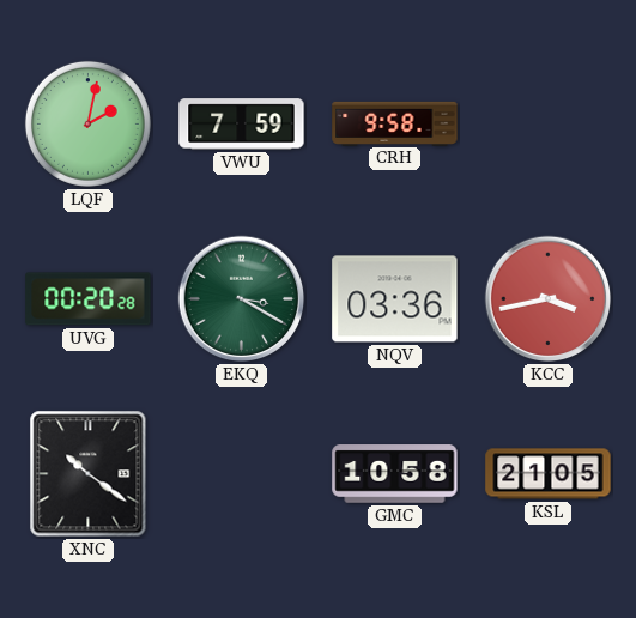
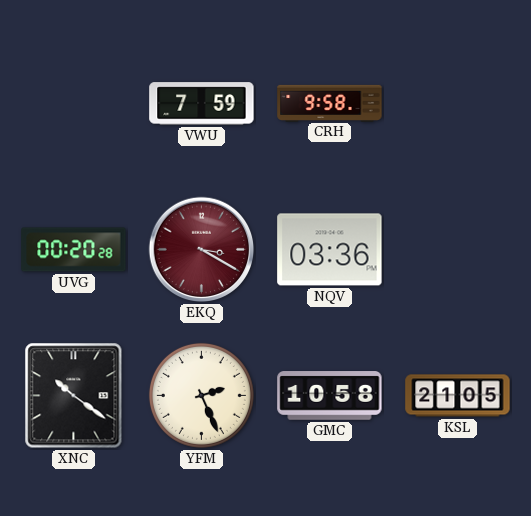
LQF: 2:02 -> none (87, 123)
EKQ dial: green -> burgundy (202, 250)
KCC: 3:43 -> none (549, 299)
YFM: none -> 2:26 (201, 395)
